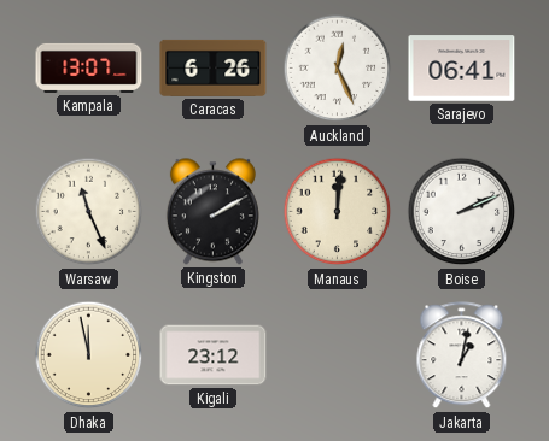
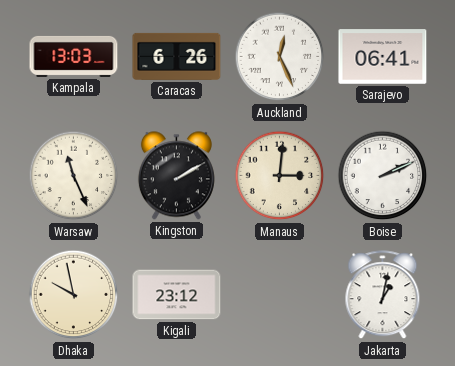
Kampala: 13:07 -> 13:03 (74, 56)
Manaus: 12:01 -> 3:01 (280, 176)
Dhaka: 11:58 -> 9:58 (74, 295)
